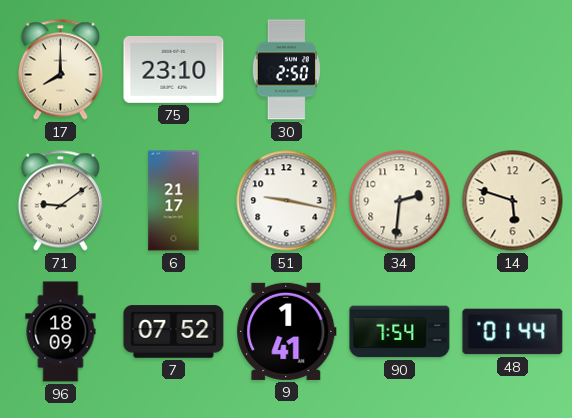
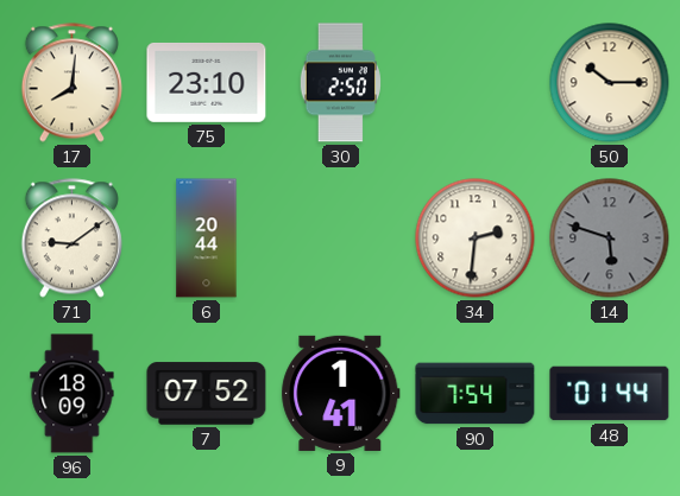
17: 8:00 -> 8:01 (71, 83)
50: none -> 10:15 (610, 83)
6: 21:17 -> 20:44 (207, 239)
51: 9:17 -> none (287, 201)
14 dial: cream -> grey (610, 239)
